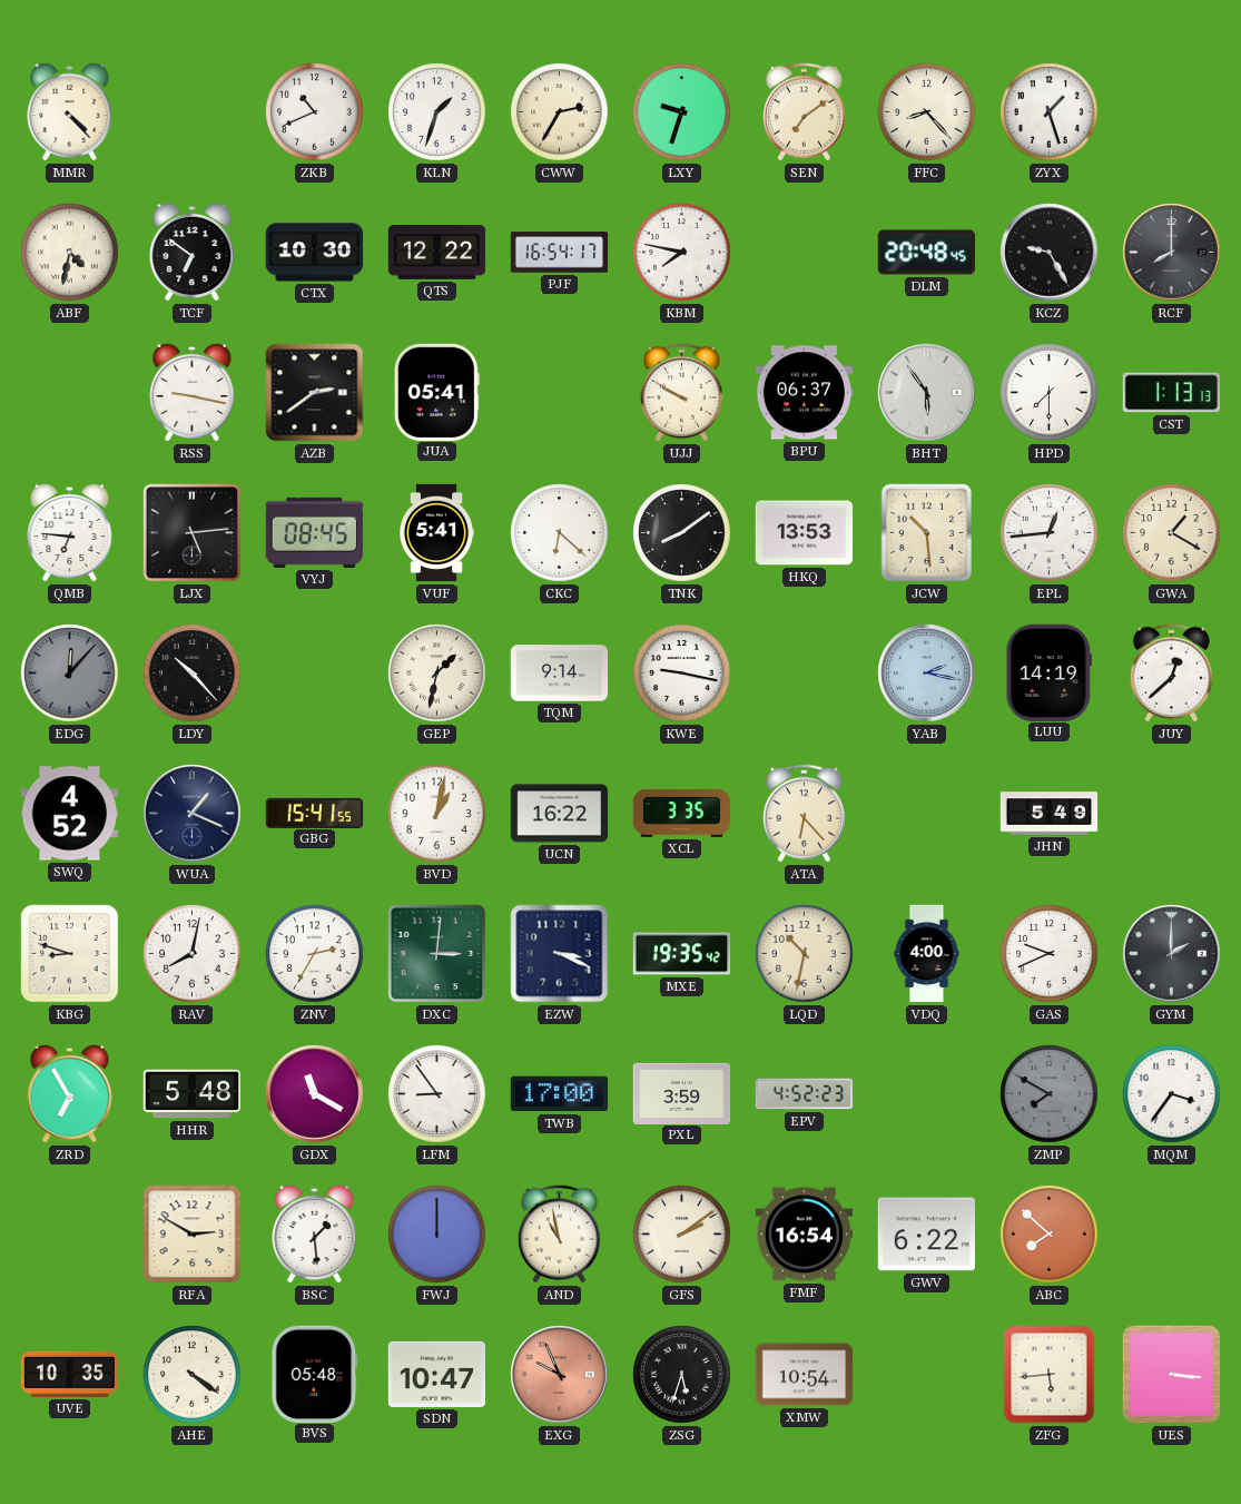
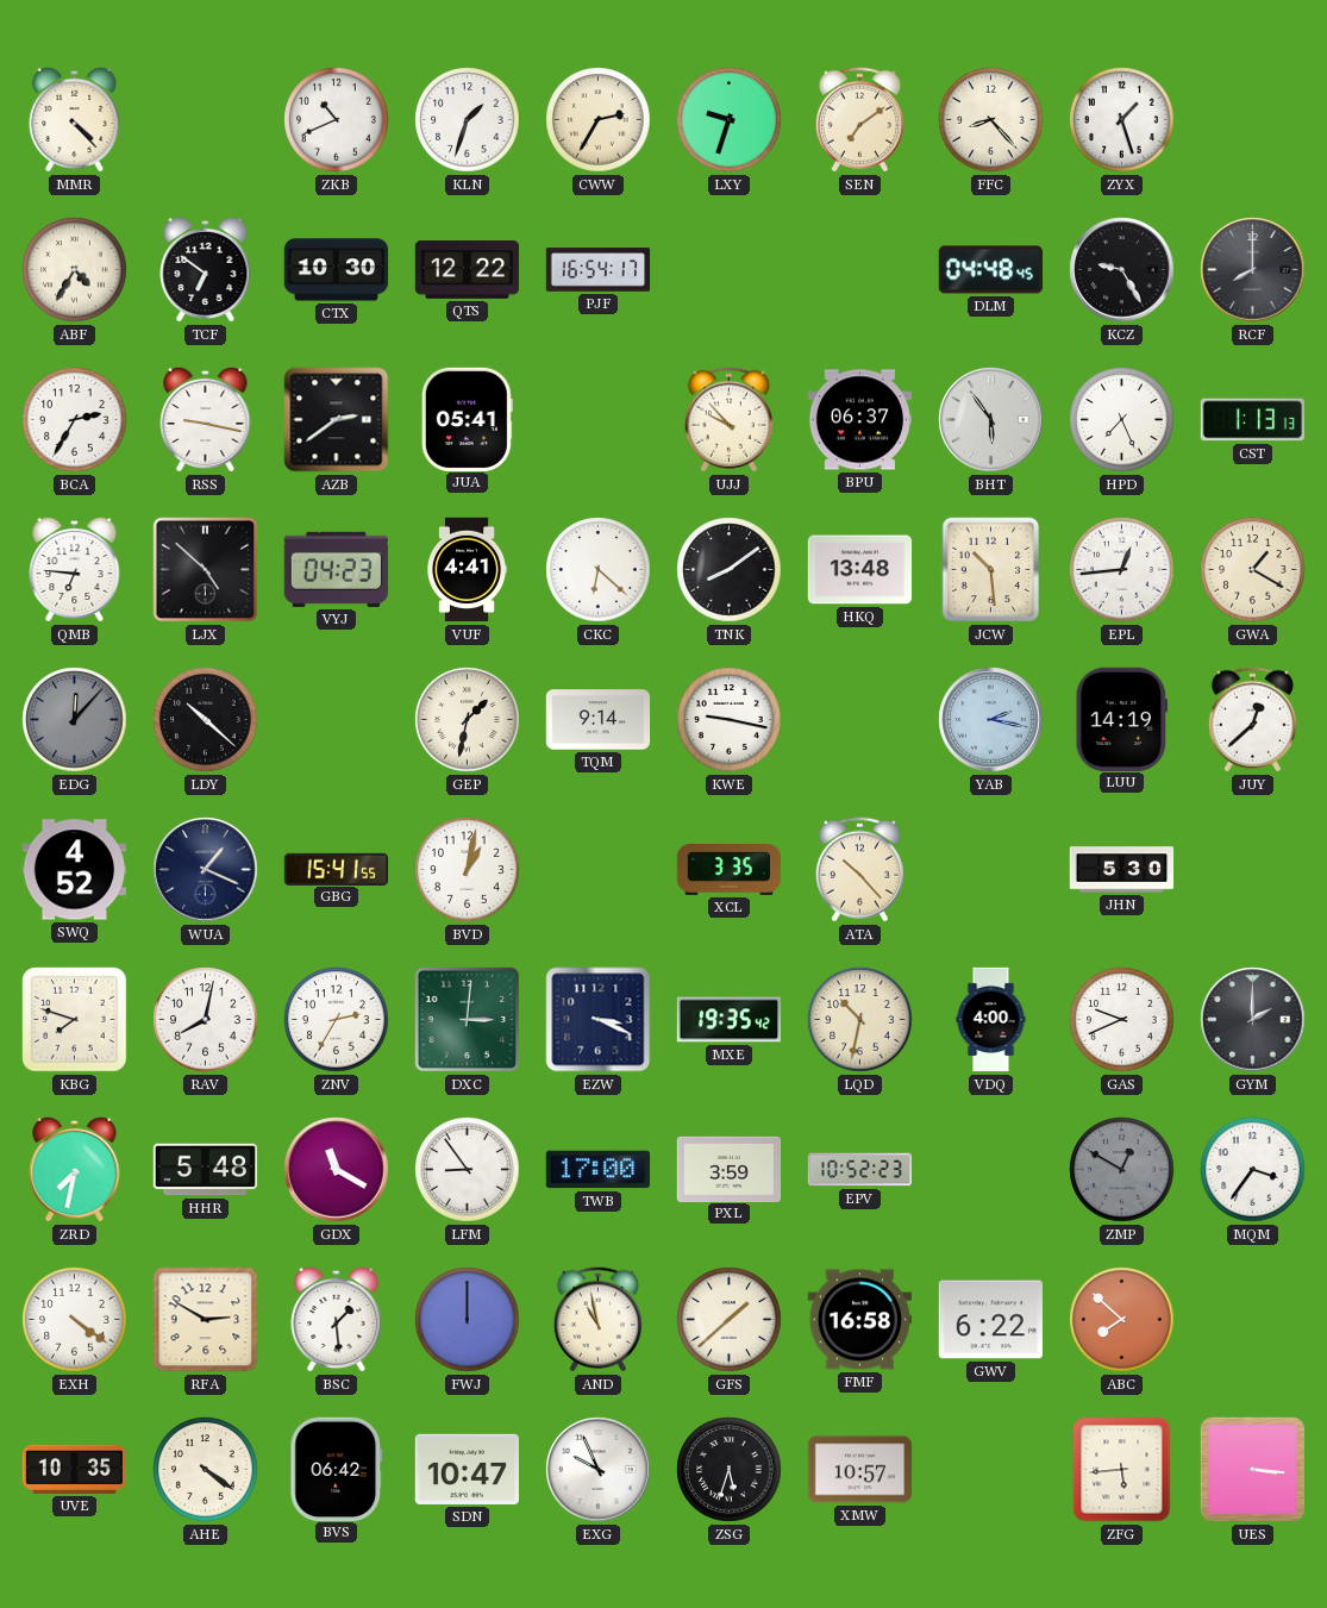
ABF: 4:32 -> 4:35 (75, 270)
KBM: 7:47 -> none (682, 253)
DLM: 20:48 -> 04:48 (991, 270)
BCA: none -> 2:35 (75, 420)
UJJ: 9:50 -> 9:53 (728, 420)
HPD: 7:30 -> 7:26 (1122, 420)
LJX: 5:14 -> 4:52 (206, 570)
VYJ: 08:45 -> 04:23 (336, 569)
VUF: 5:41 -> 4:41 (468, 570)
HKQ: 13:53 -> 13:48 (860, 570)
LDY: 10:23 -> 10:22 (206, 720)
UCN: 16:22 -> none (560, 814)
ATA: 6:23 -> 10:23 (859, 870)
JHN: 5:49 -> 5:30 (1122, 870)
KBG: 8:48 -> 7:48 (75, 1020)
ZRD: 6:55 -> 7:32 (75, 1169)
EPV: 4:52 -> 10:52 (860, 1170)
ZMP: 7:50 -> 12:50 (1122, 1170)
EXH: none -> 4:21 (75, 1320)
GFS: 2:09 -> 1:38 (730, 1320)
FMF: 16:54 -> 16:58 (860, 1320)
BVS: 05:48 -> 06:42 (337, 1469)
EXG dial: salmon -> white (599, 1470)
XMW: 10:54 -> 10:57 (860, 1470)
